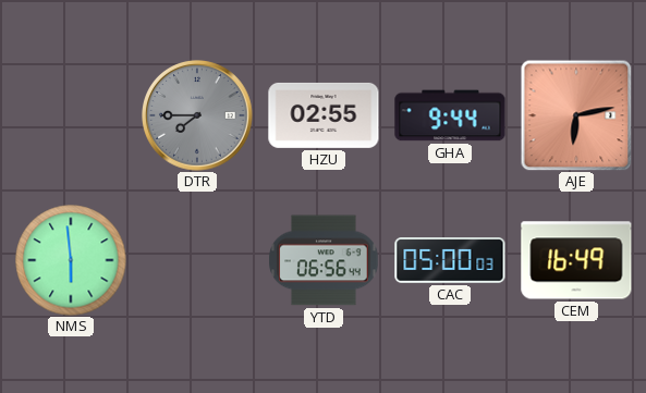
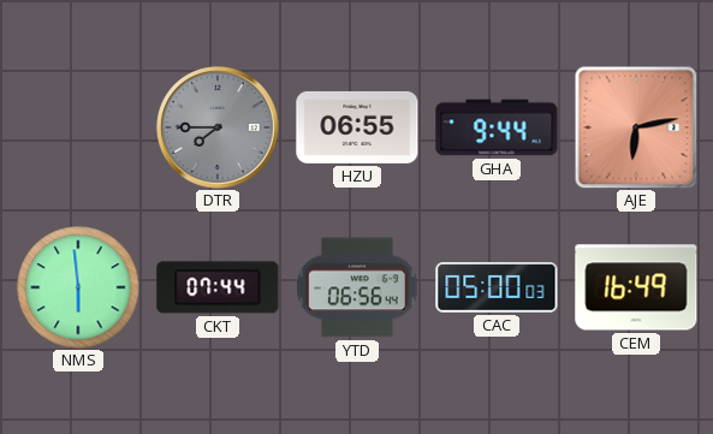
HZU: 02:55 -> 06:55 (357, 127)
CKT: none -> 07:44 (218, 287)
